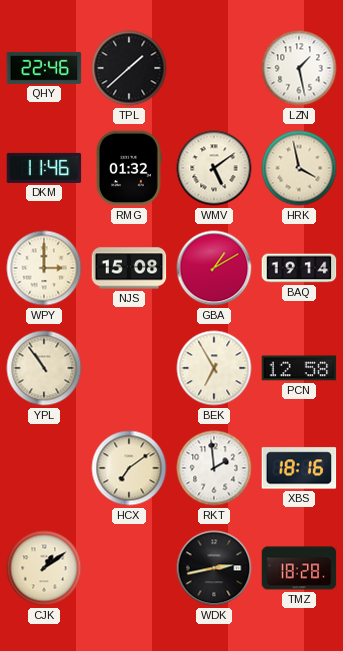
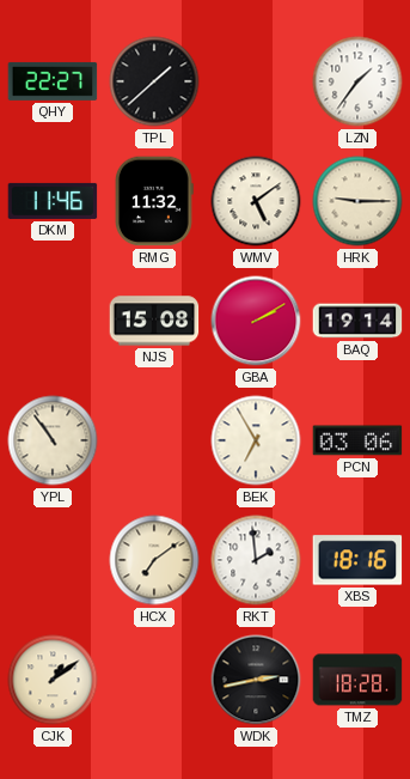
QHY: 22:46 -> 22:27 (53, 81)
LZN: 1:28 -> 1:36 (357, 81)
RMG: 01:32 -> 11:32 (154, 201)
HRK: 3:58 -> 9:15 (357, 201)
WPY: 3:00 -> none (44, 268)
GBA: 1:10 -> 2:10 (256, 321)
PCN: 12:58 -> 03:06 (357, 440)
